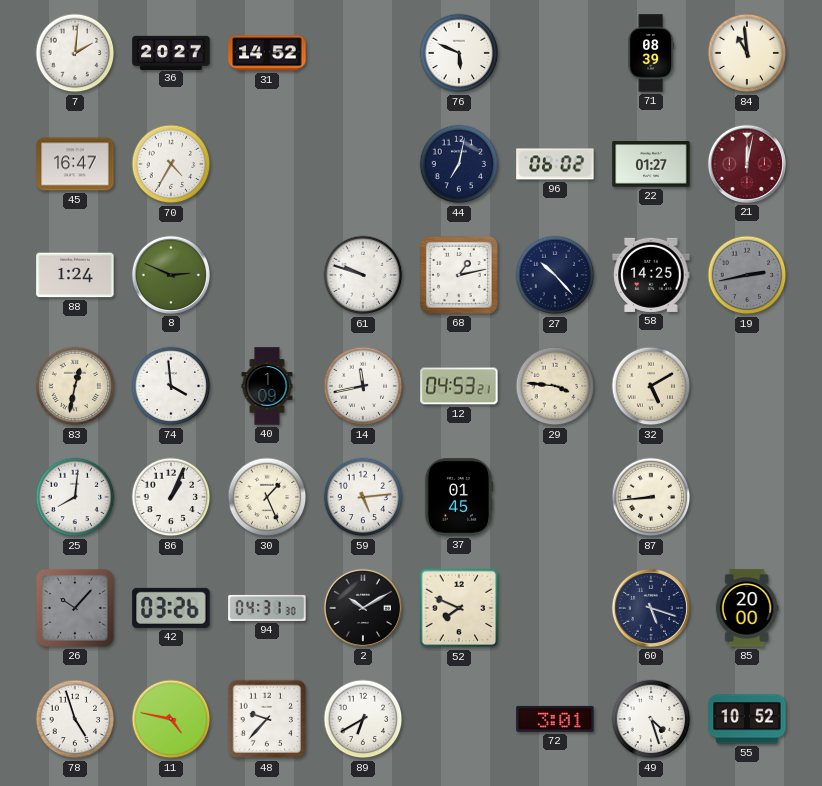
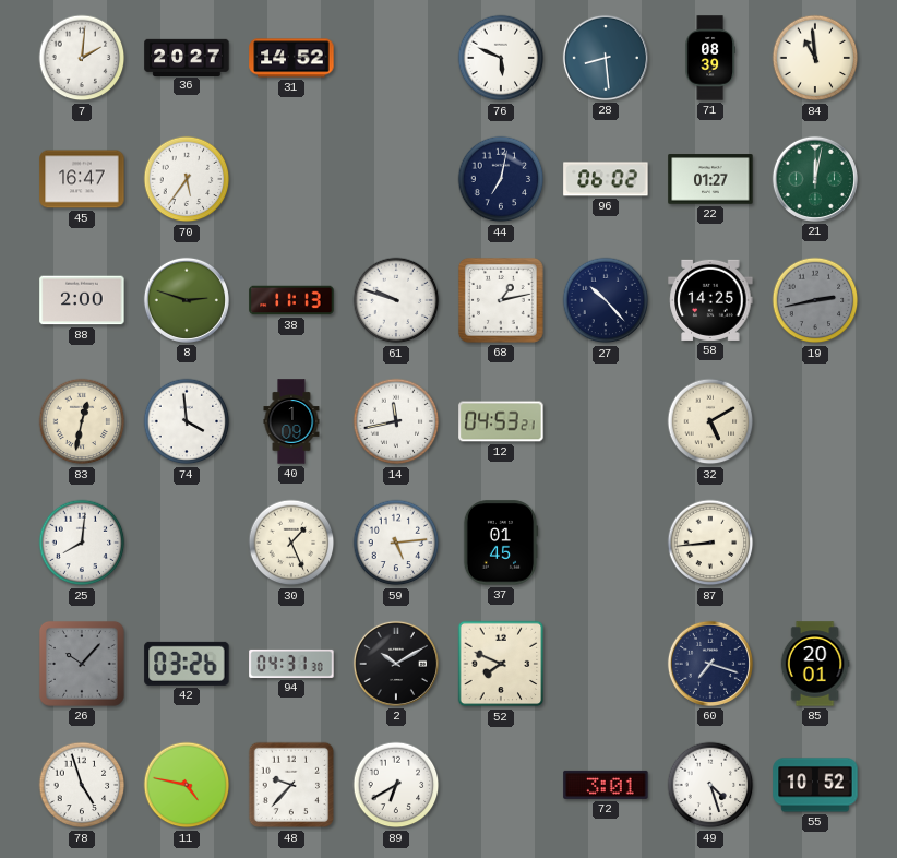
28: none -> 8:29 (606, 58)
70: 4:35 -> 5:36 (187, 179)
21 dial: burgundy -> green (815, 179)
88: 1:24 -> 2:00 (82, 300)
8: 2:49 -> 2:48 (187, 300)
38: none -> 11:13 (291, 300)
29: 3:46 -> none (555, 386)
86: 1:04 -> none (171, 497)
60: 5:18 -> 7:18 (710, 664)
85: 20:00 -> 20:01 (815, 664)
